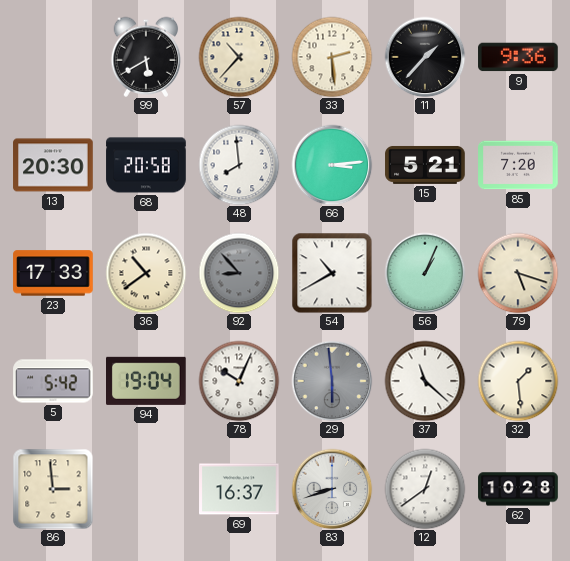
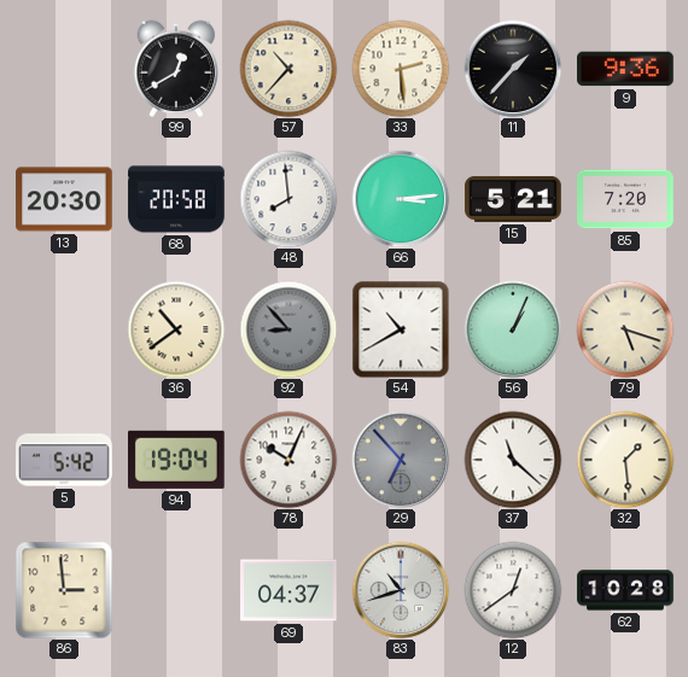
99: 5:40 -> 12:40 (176, 69)
23: 17:33 -> none (53, 273)
29: 5:59 -> 6:53 (401, 460)
69: 16:37 -> 04:37 (288, 590)
83: 8:42 -> 10:42 (401, 590)
